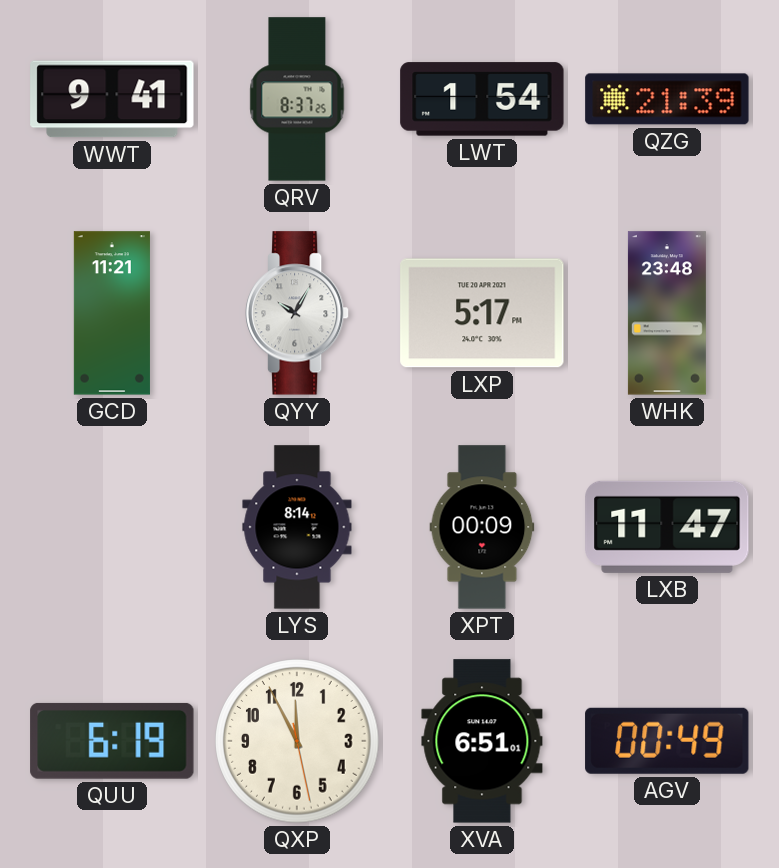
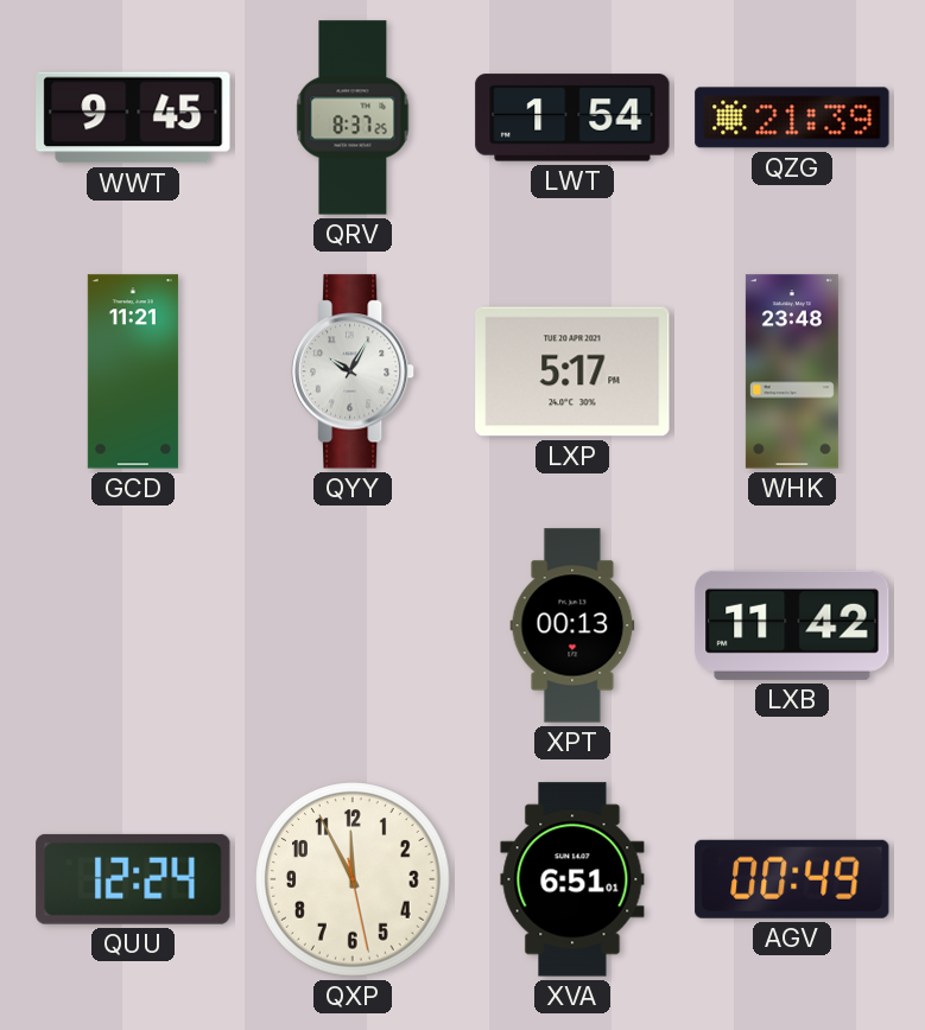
WWT: 9:41 -> 9:45 (133, 117)
LYS: 8:14 -> none (297, 527)
XPT: 00:09 -> 00:13 (572, 625)
LXB: 11:47 -> 11:42 (792, 625)
QUU: 6:19 -> 12:24 (133, 879)
